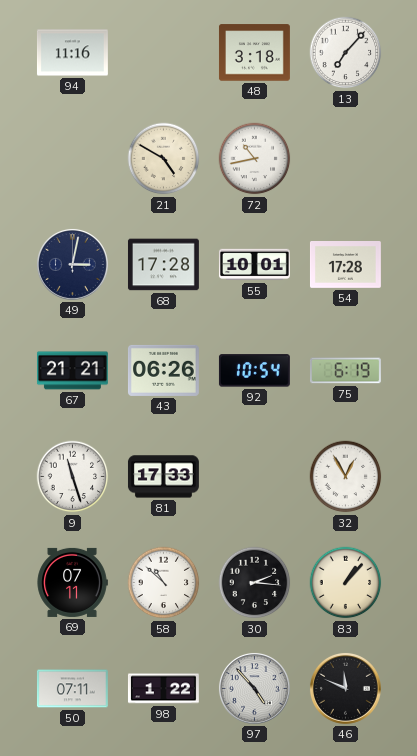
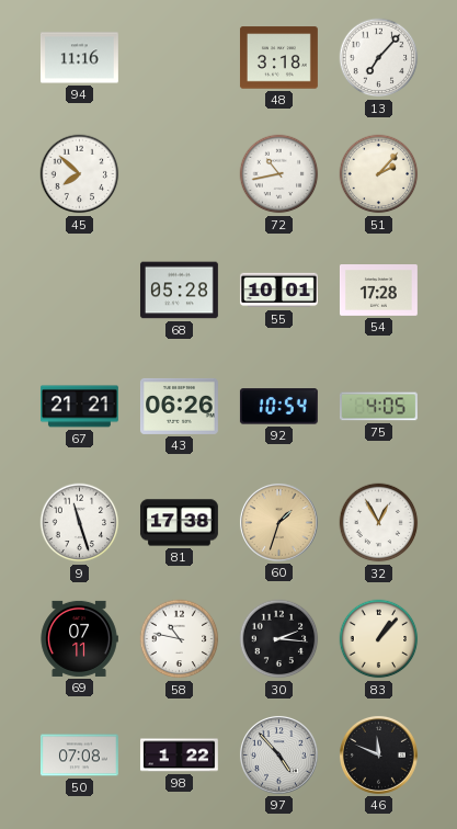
45: none -> 7:52 (80, 174)
21: 4:50 -> none (164, 159)
51: none -> 2:07 (379, 174)
49: 3:02 -> none (72, 264)
68: 17:28 -> 05:28 (179, 291)
75: 6:19 -> 4:05 (378, 407)
81: 17:33 -> 17:38 (179, 523)
60: none -> 1:33 (278, 522)
58: 10:52 -> 10:47 (180, 639)
50: 07:11 -> 07:08 (79, 756)
